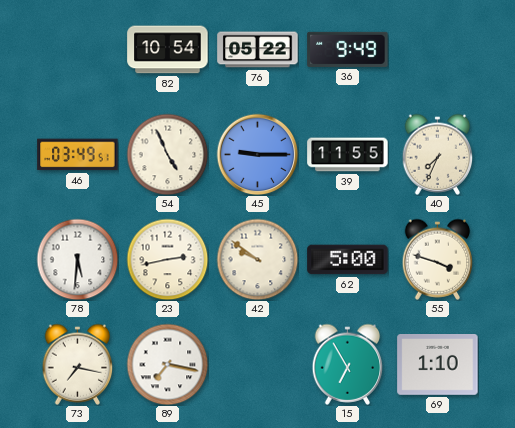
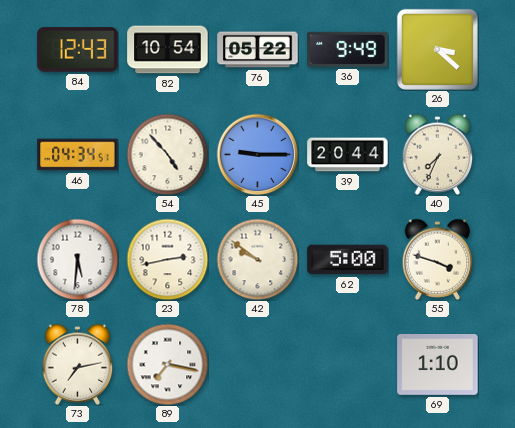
84: none -> 12:43 (78, 50)
26: none -> 3:22 (437, 49)
46: 03:49 -> 04:34 (78, 155)
54: 4:56 -> 4:53 (167, 154)
39: 11:55 -> 20:44 (348, 155)
73: 7:17 -> 7:13 (78, 364)
15: 6:55 -> none (348, 364)
